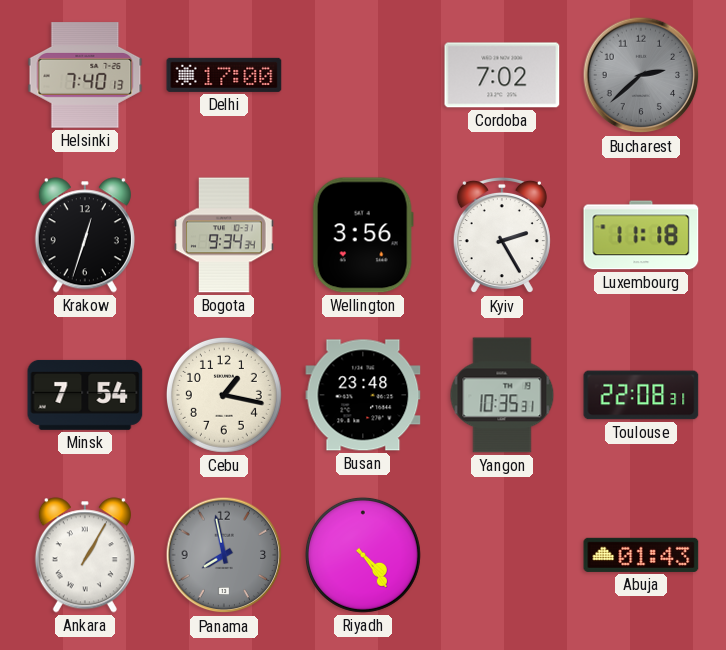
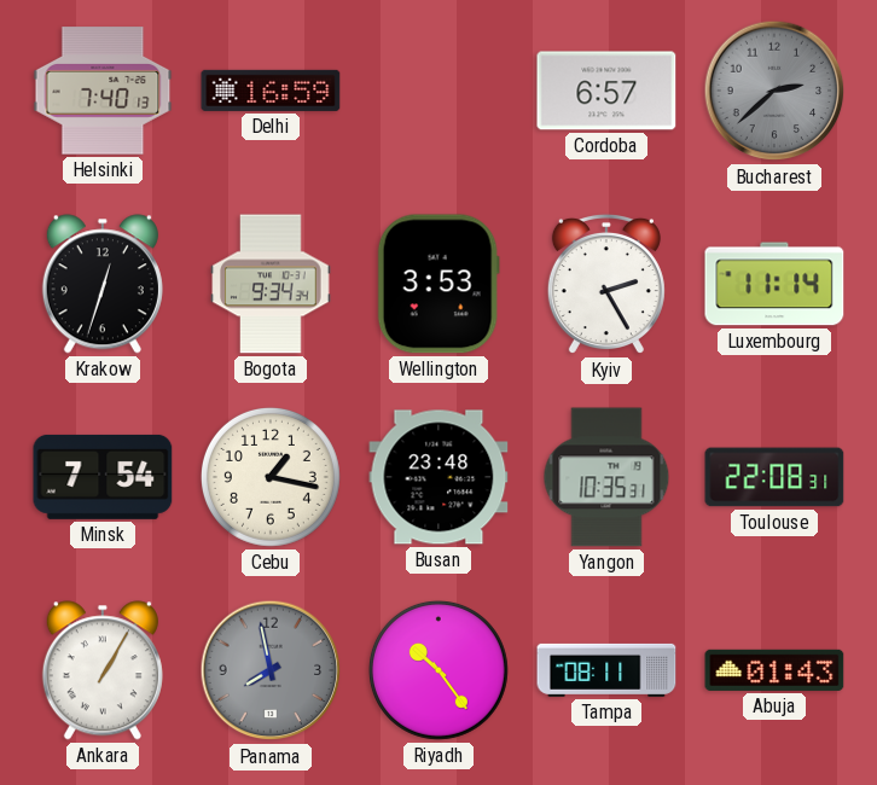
Delhi: 17:00 -> 16:59 (271, 91)
Cordoba: 7:02 -> 6:57 (606, 91)
Wellington: 3:56 -> 3:53 (438, 284)
Luxembourg: 11:18 -> 11:14 (774, 284)
Riyadh: 4:24 -> 10:24 (438, 670)
Tampa: none -> 08:11 (606, 670)
